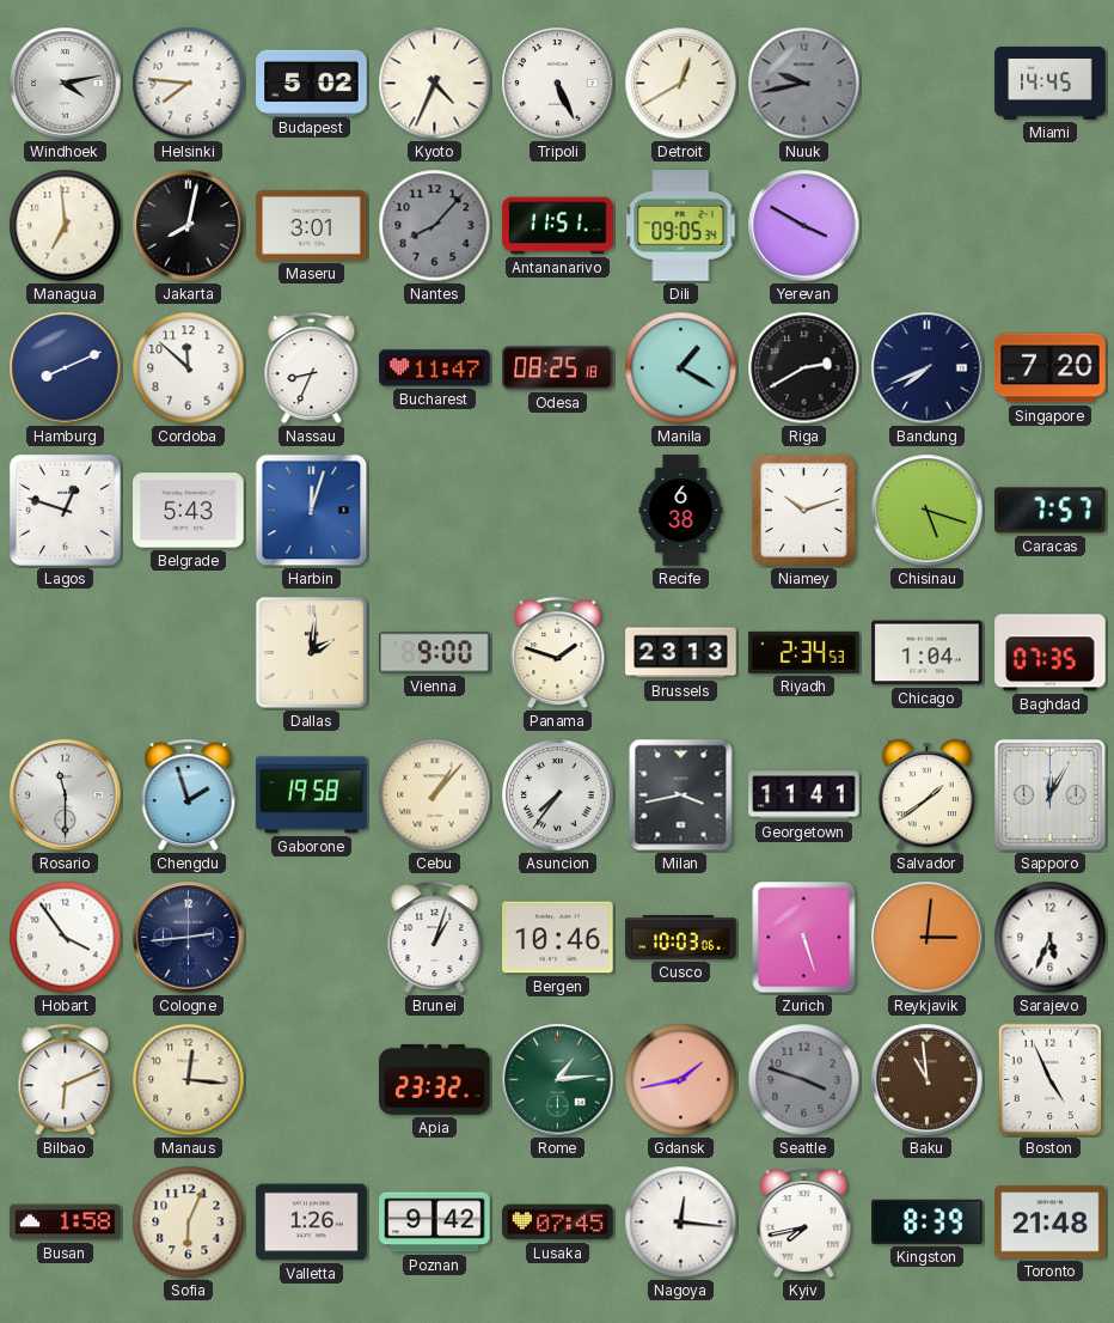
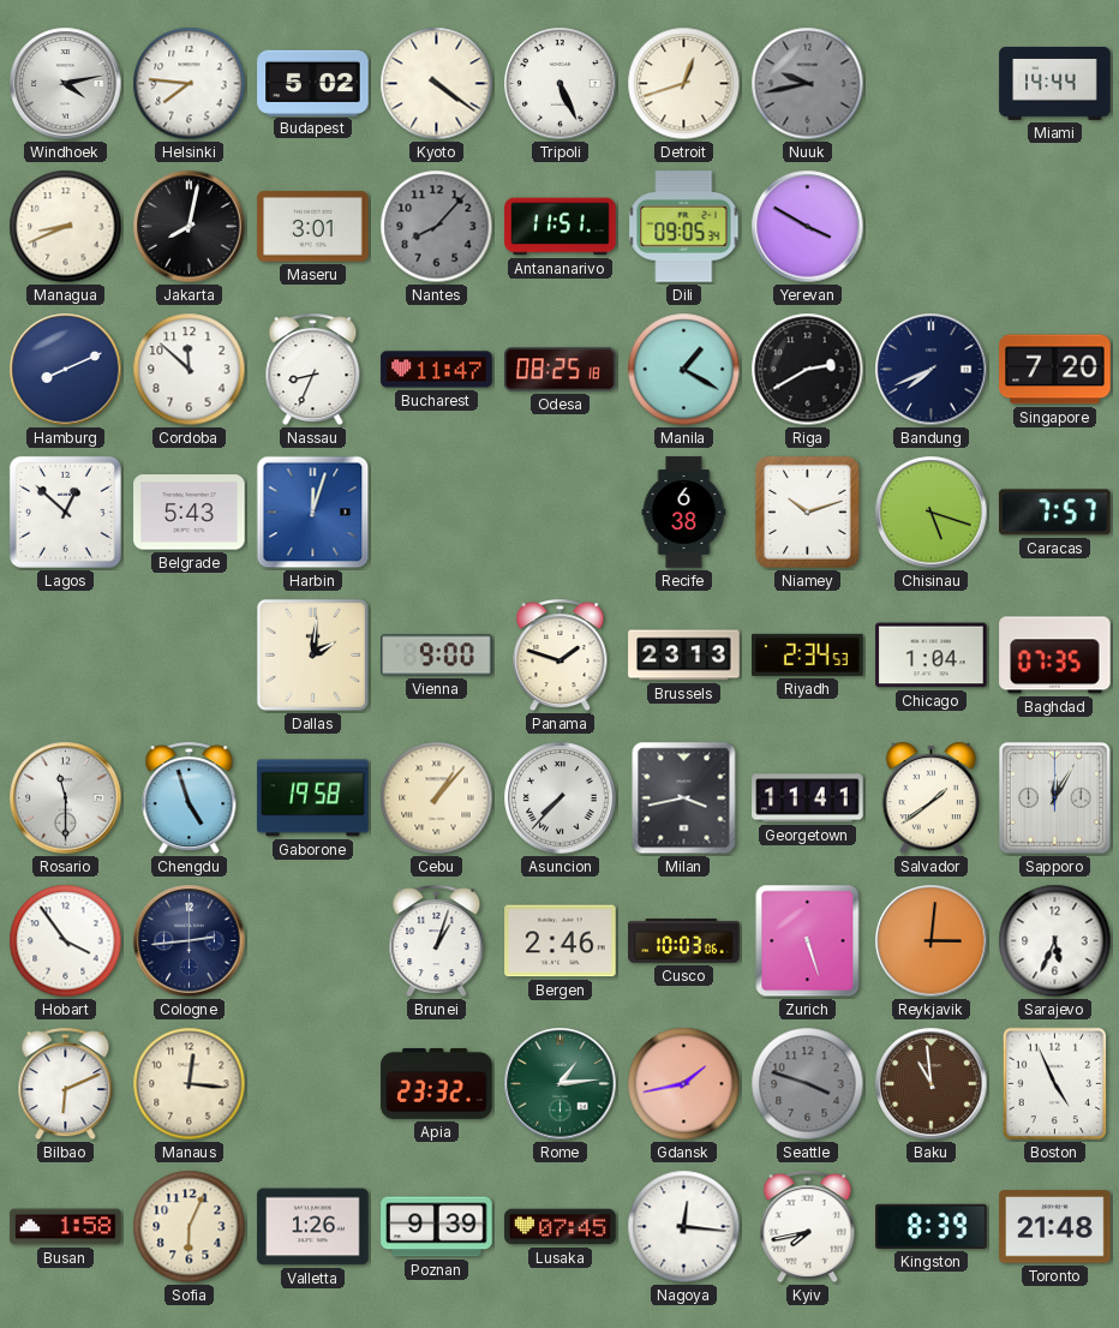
Kyoto: 4:34 -> 4:21 (437, 84)
Detroit: 12:40 -> 12:42 (684, 84)
Miami: 14:45 -> 14:44 (1055, 83)
Managua: 6:59 -> 8:41 (66, 227)
Lagos: 12:48 -> 12:52 (65, 512)
Chengdu: 1:57 -> 4:57 (190, 798)
Asuncion: 7:36 -> 7:37 (561, 798)
Bergen: 10:46 -> 2:46 (561, 941)
Poznan: 9:42 -> 9:39 (437, 1227)
